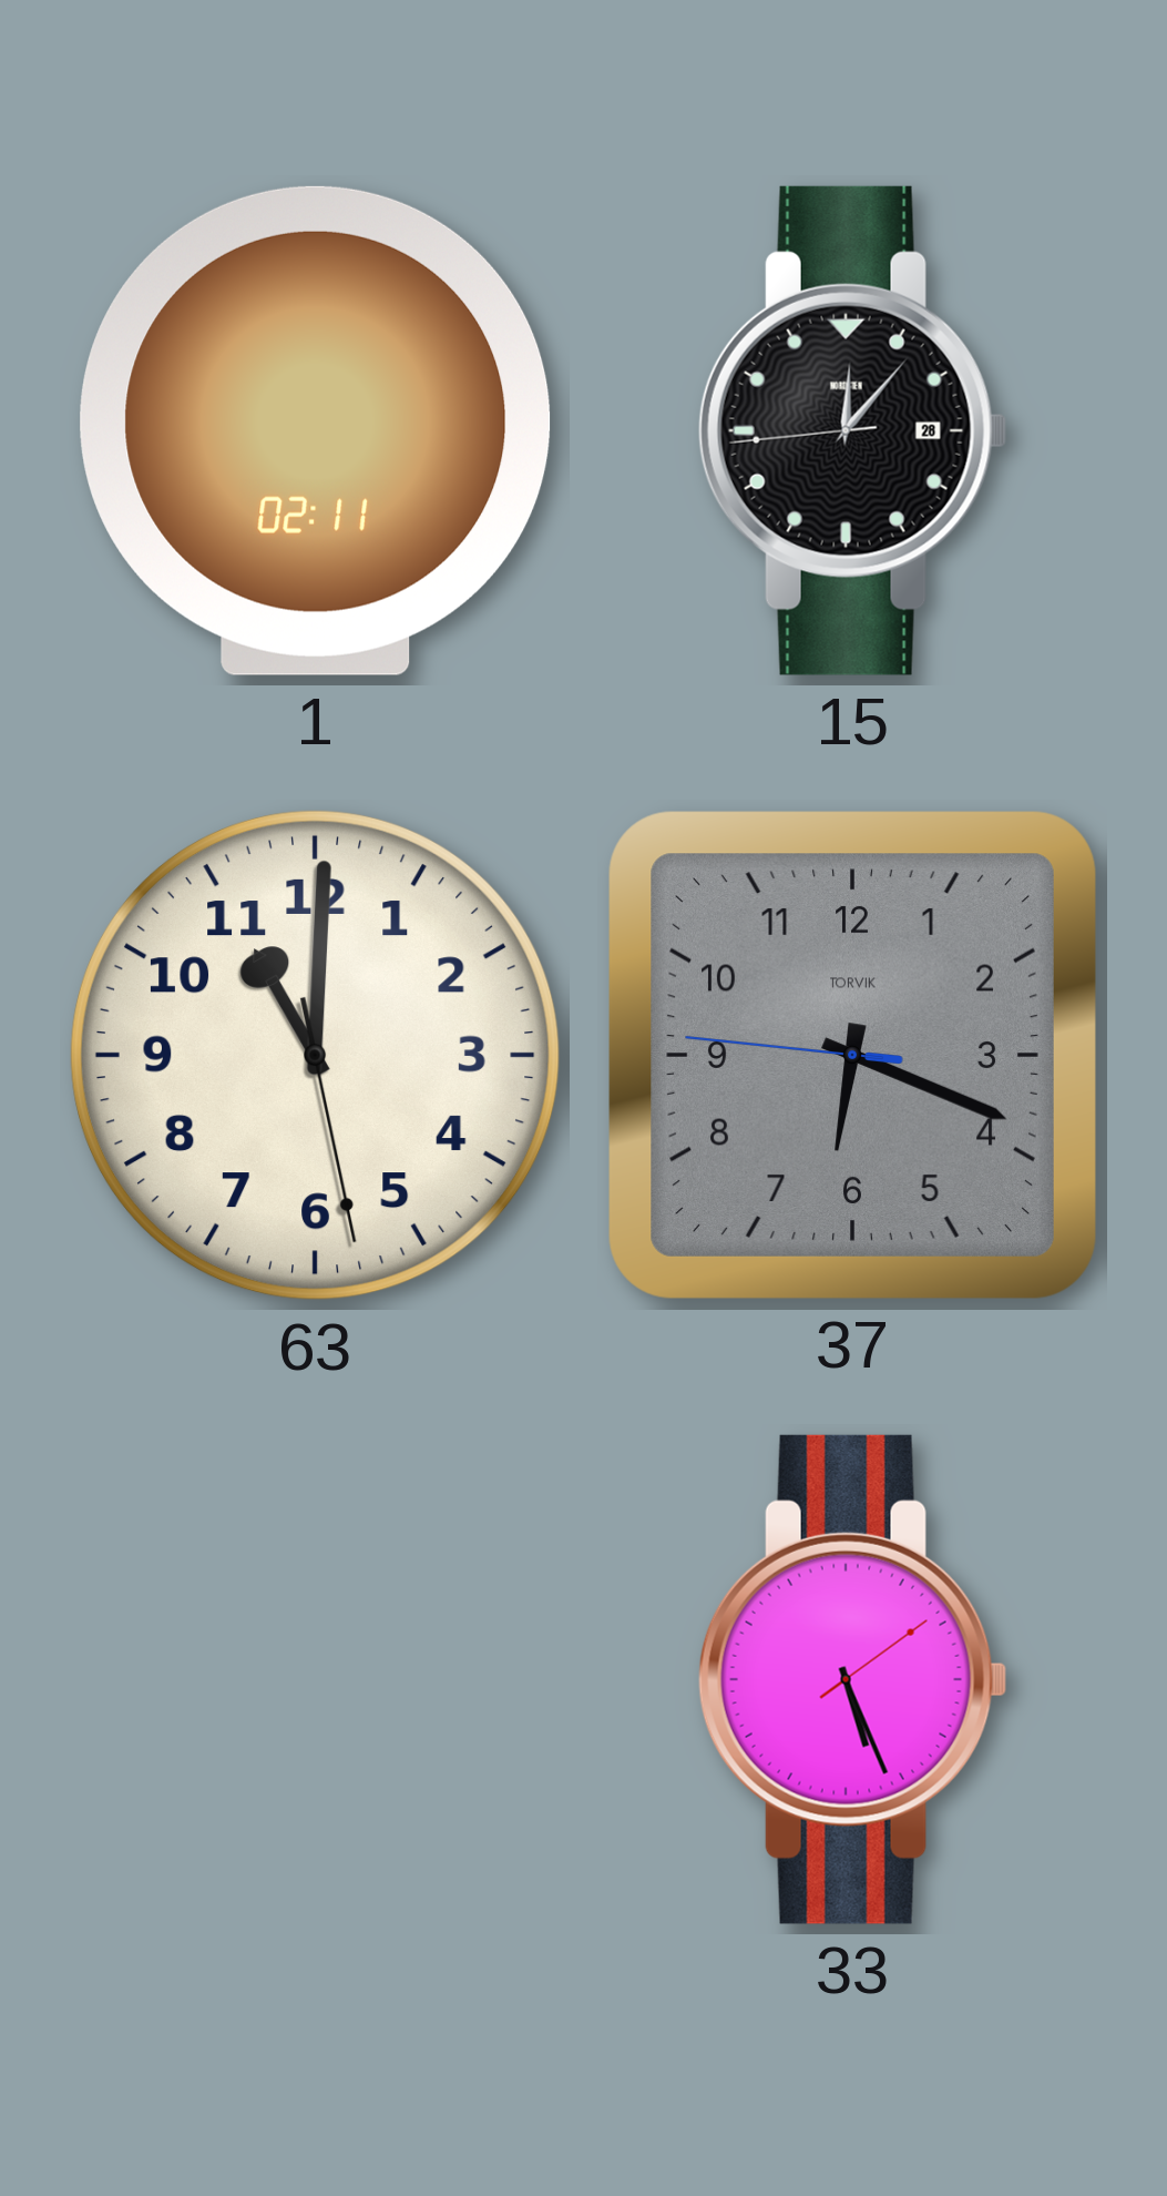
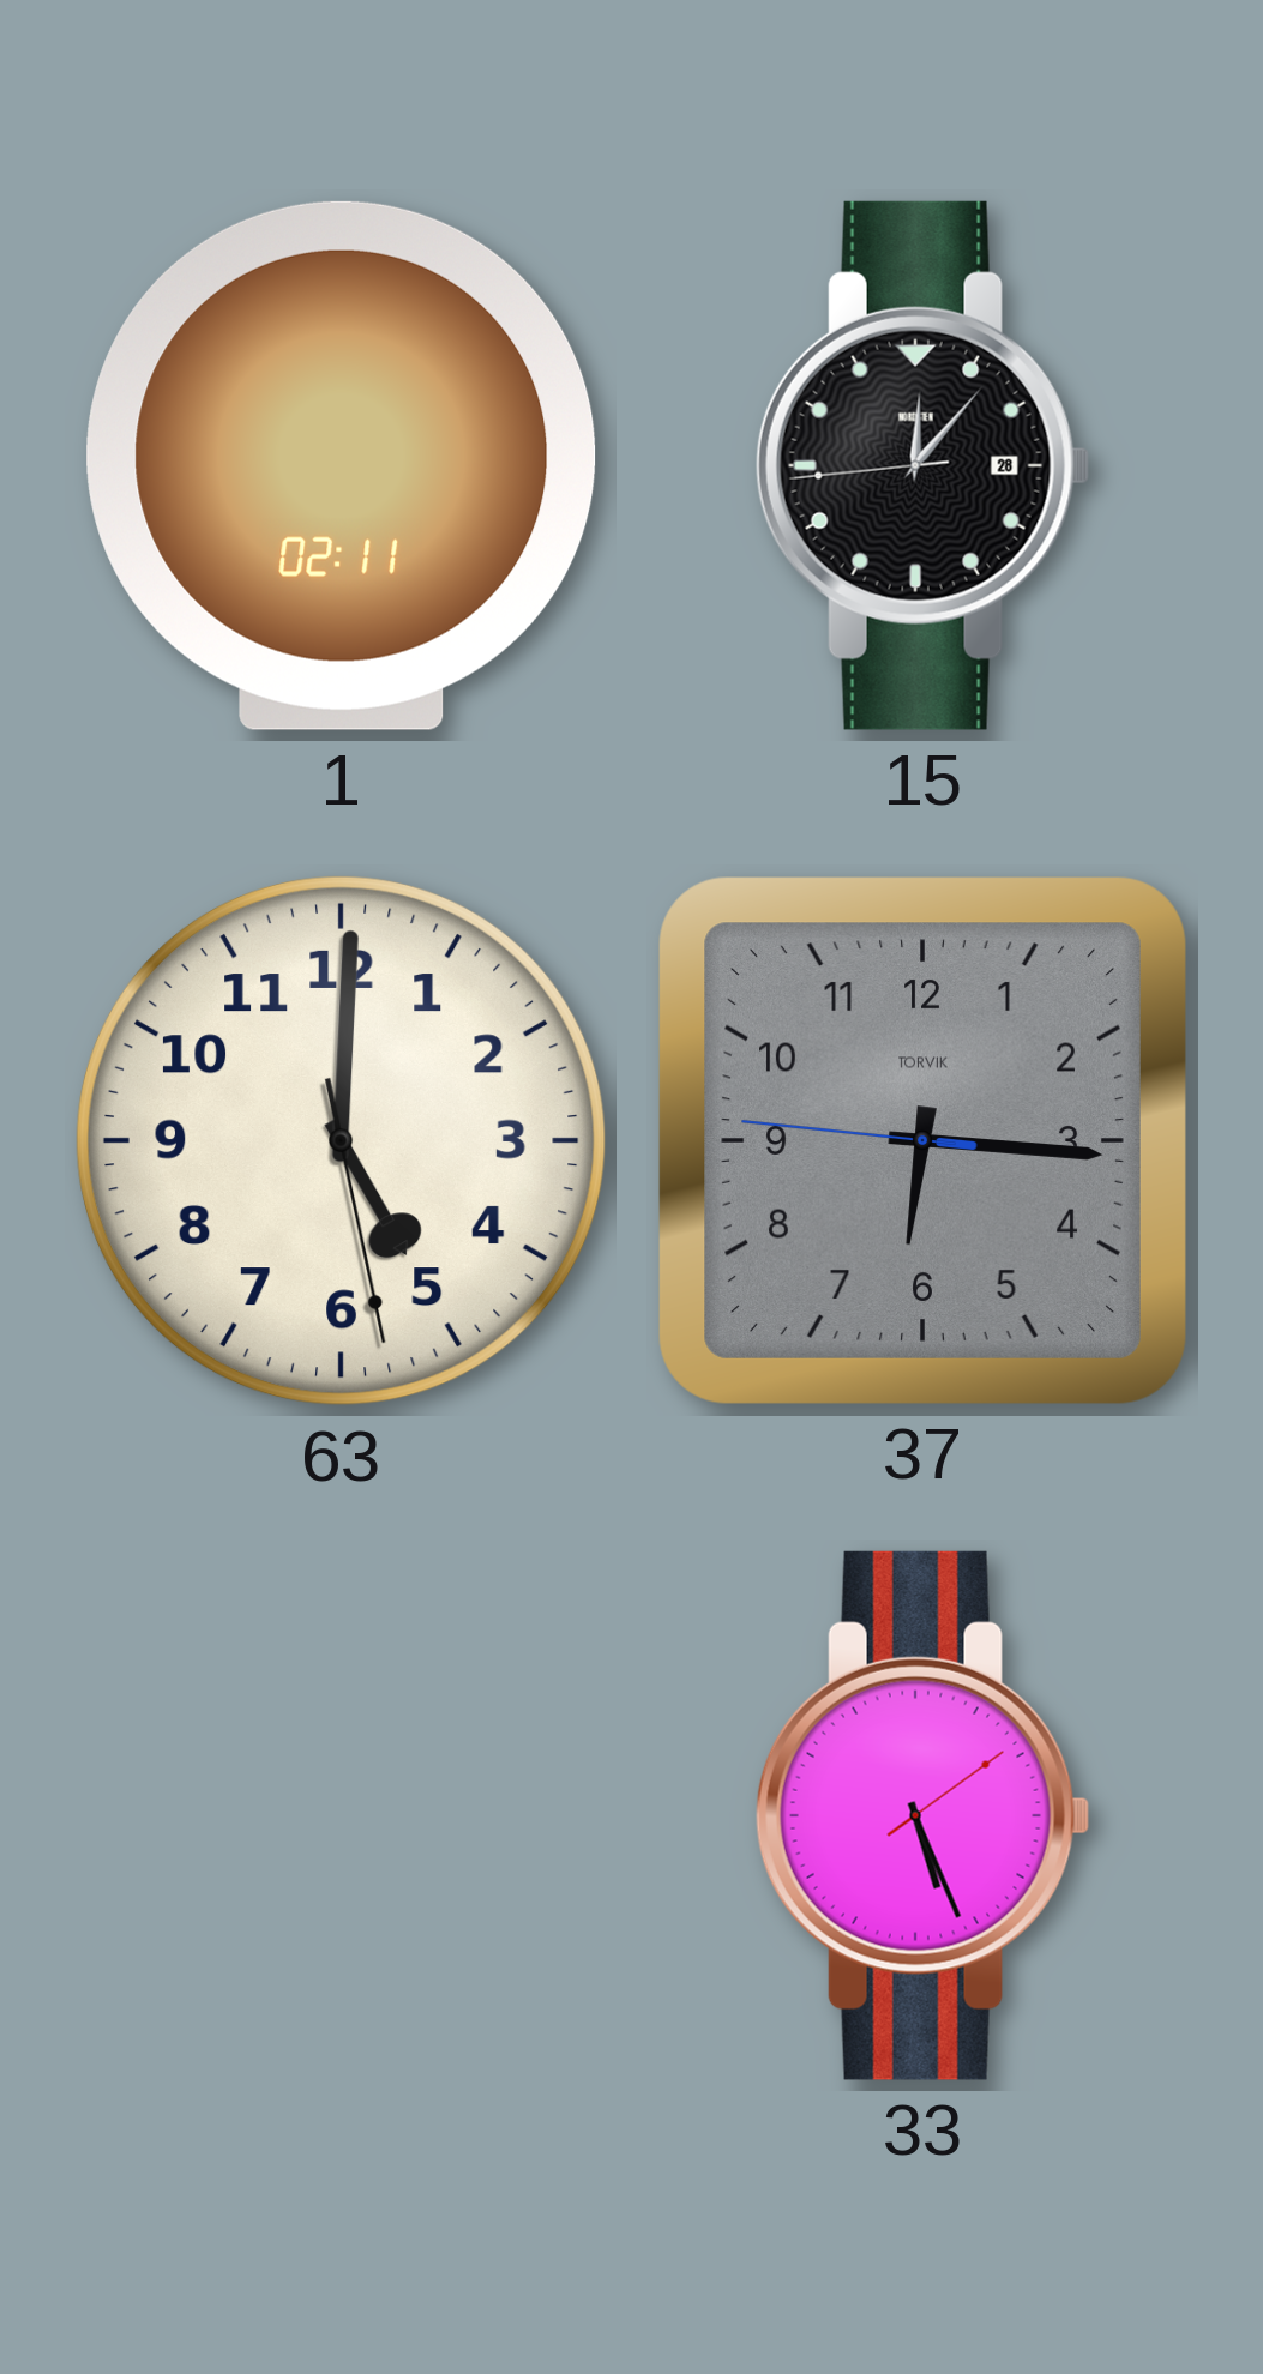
63: 11:00 -> 5:00 (342, 1141)
37: 6:18 -> 6:15 (922, 1140)
